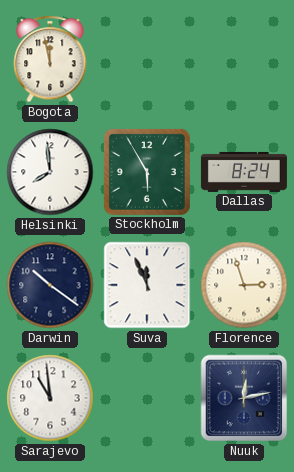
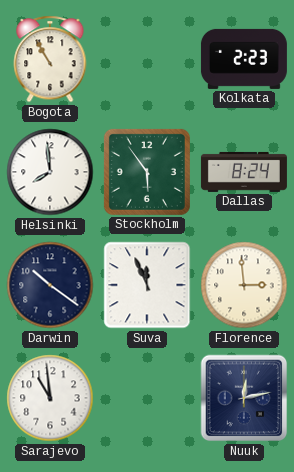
Bogota: 11:58 -> 10:55 (50, 59)
Kolkata: none -> 2:23 (244, 59)
Stockholm: 5:55 -> 5:54 (147, 172)
Florence: 2:57 -> 2:59 (244, 285)
